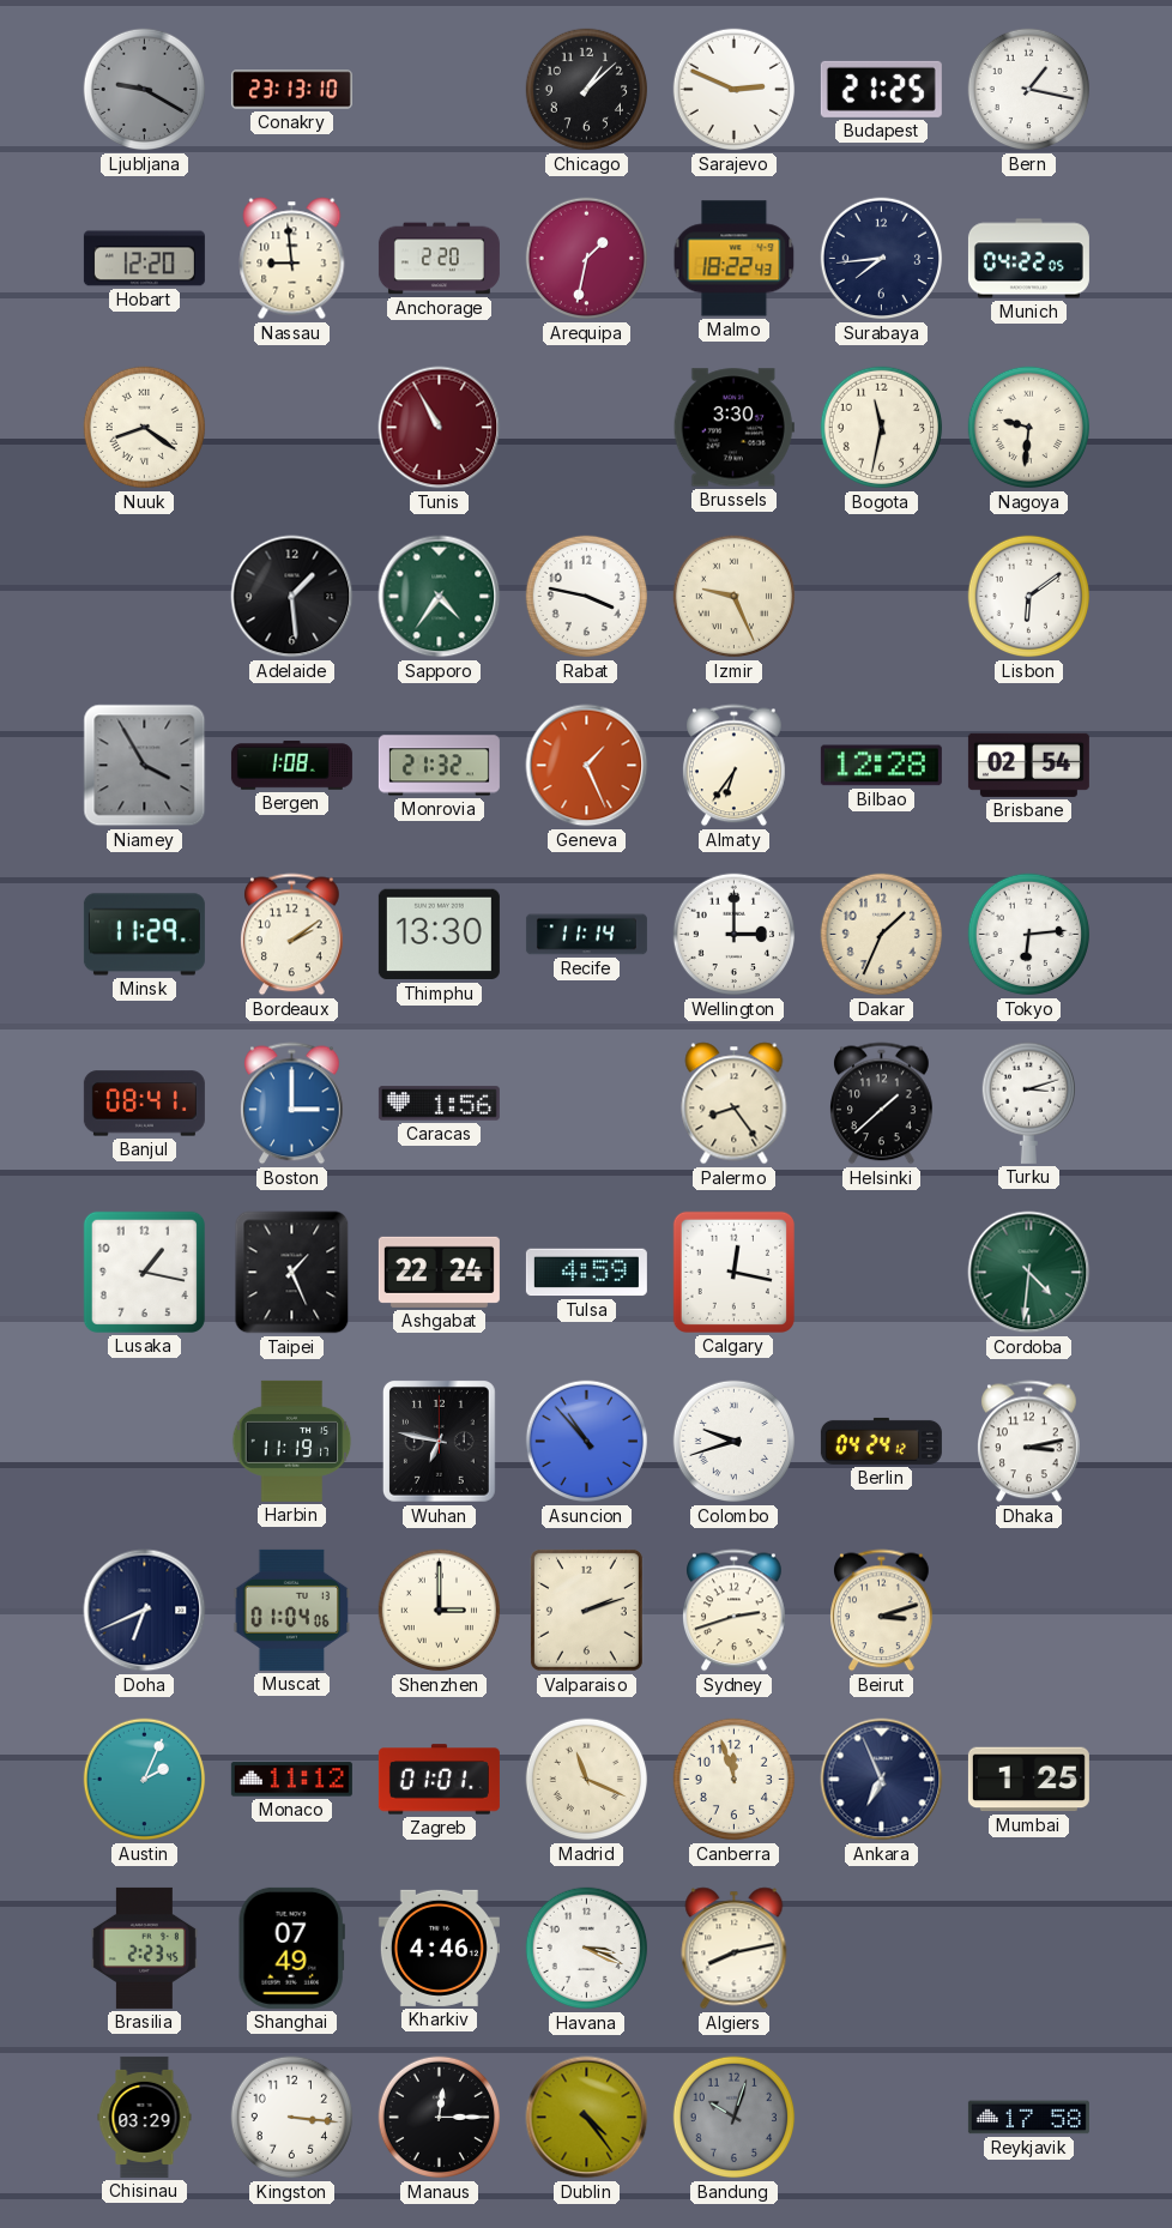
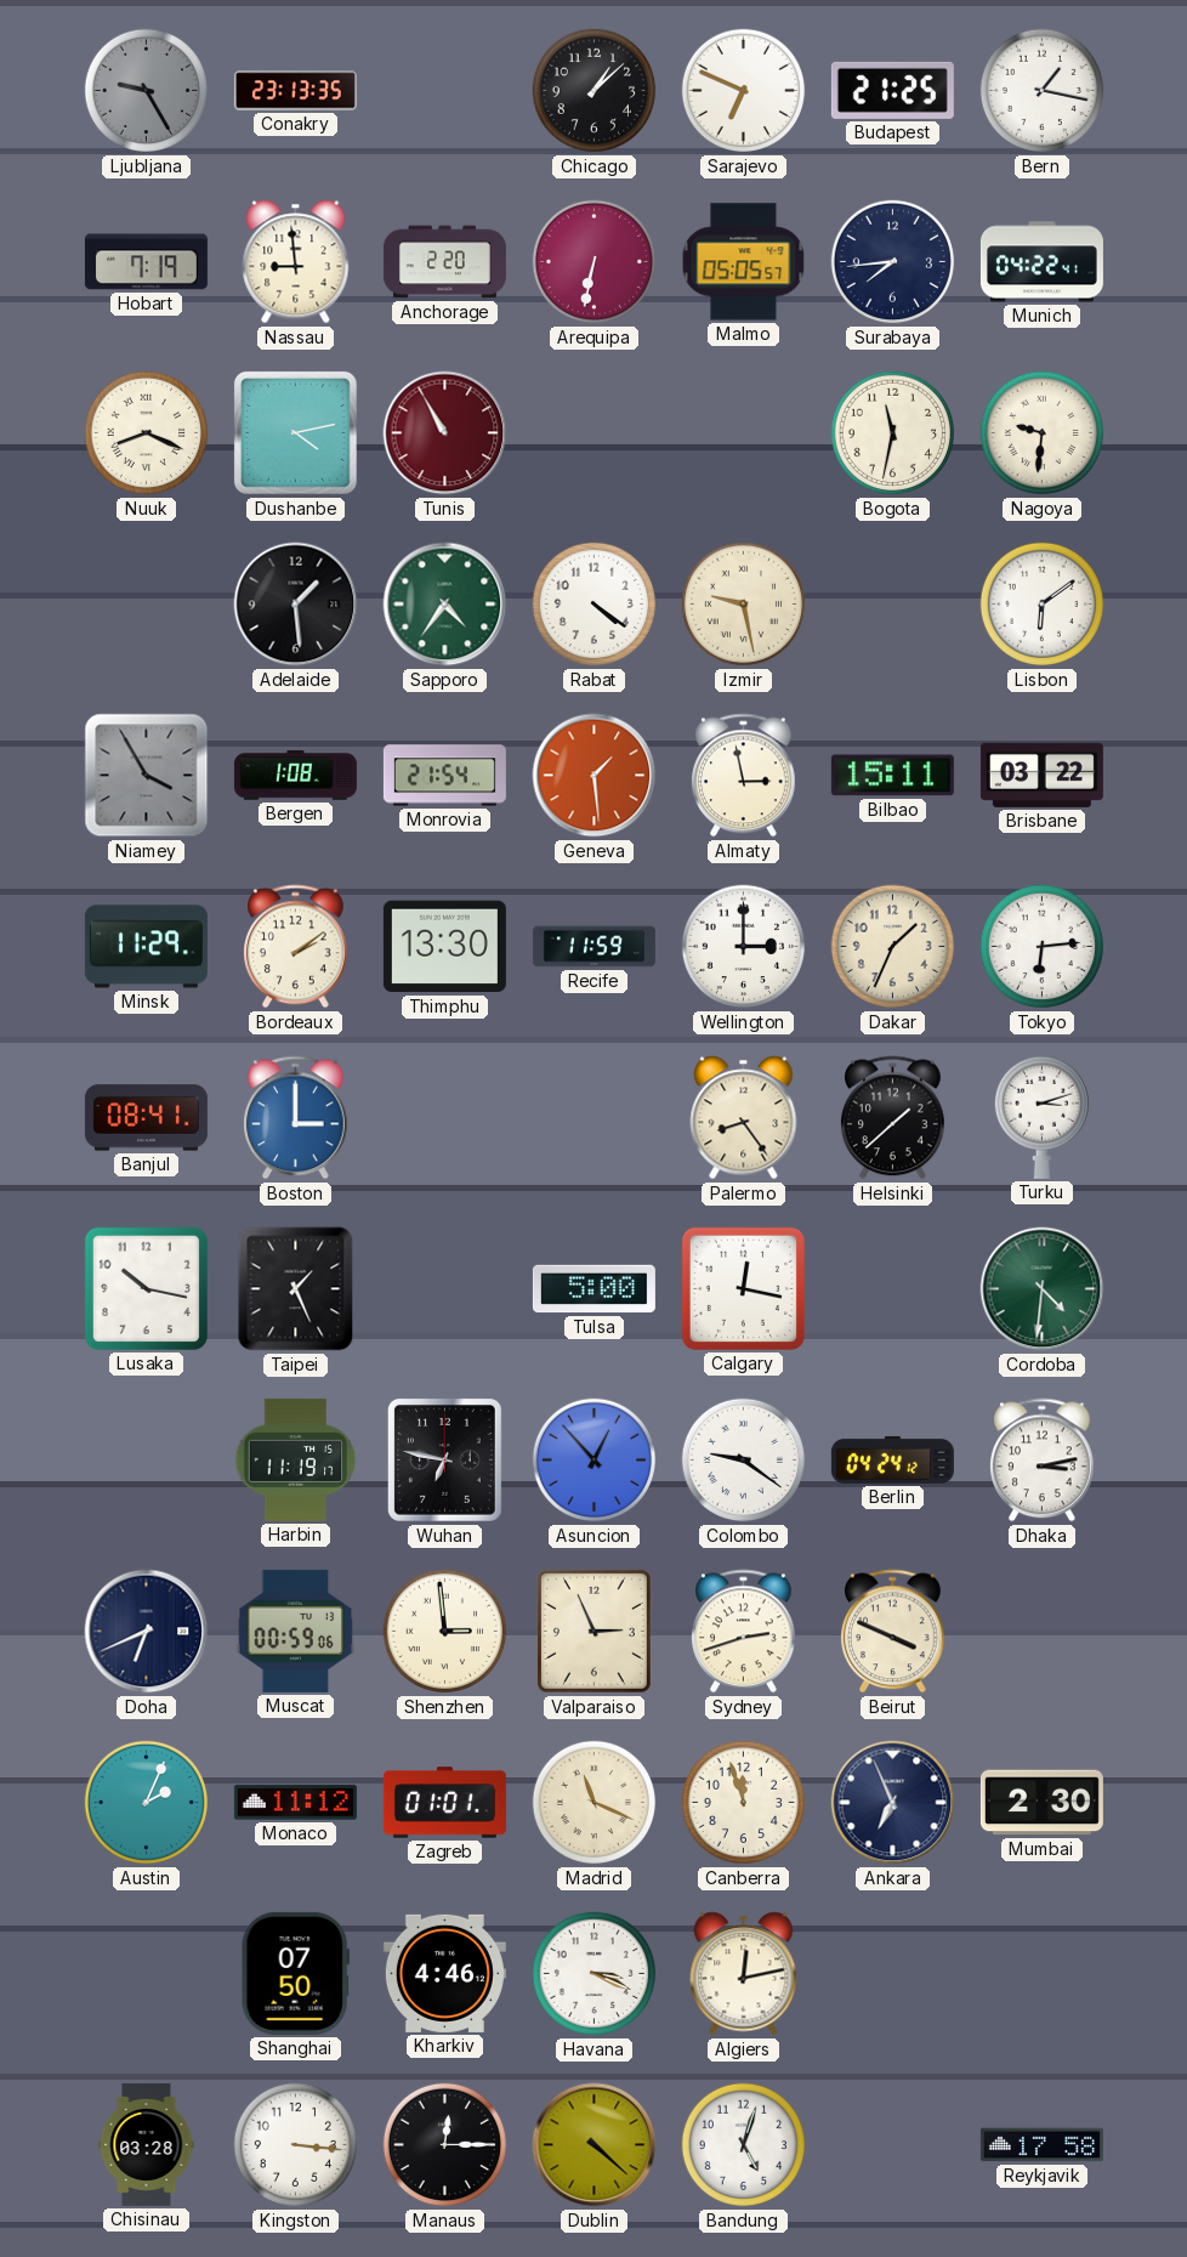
Ljubljana: 9:20 -> 9:25 (147, 91)
Conakry: 23:13:10 -> 23:13:35 (295, 91)
Sarajevo: 2:49 -> 6:49 (744, 91)
Hobart: 12:20 -> 7:19 (146, 262)
Arequipa: 1:32 -> 6:32 (595, 262)
Malmo: 18:22 -> 05:05 (744, 262)
Munich: 04:22:05 -> 04:22:41 (1041, 262)
Nuuk: 8:21 -> 8:19 (147, 433)
Dushanbe: none -> 4:13 (295, 432)
Brussels: 3:30 -> none (733, 428)
Rabat: 3:47 -> 4:21 (595, 605)
Izmir: 9:26 -> 9:28 (744, 605)
Monrovia: 21:32 -> 21:54 (444, 776)
Geneva: 1:26 -> 1:29 (595, 776)
Almaty: 6:36 -> 2:58 (744, 776)
Bilbao: 12:28 -> 15:11 (892, 776)
Brisbane: 02:54 -> 03:22 (1041, 775)
Recife: 11:14 -> 11:59 (593, 947)
Caracas: 1:56 -> none (439, 1104)
Lusaka: 1:17 -> 10:17 (146, 1288)
Ashgabat: 22:24 -> none (439, 1272)
Tulsa: 4:59 -> 5:00 (593, 1289)
Asuncion: 10:53 -> 12:53 (595, 1461)
Colombo: 9:42 -> 9:21 (744, 1461)
Muscat: 01:04 -> 00:59 (296, 1631)
Shenzhen: 3:00 -> 2:59 (445, 1632)
Valparaiso: 2:12 -> 2:56 (593, 1631)
Beirut: 3:12 -> 3:49 (893, 1632)
Mumbai: 1:25 -> 2:30 (1041, 1803)
Brasilia: 2:23 -> none (144, 1948)
Shanghai: 07:49 -> 07:50 (295, 1973)
Algiers: 8:13 -> 12:13 (744, 1974)
Chisinau: 03:29 -> 03:28 (147, 2144)
Dublin: 4:24 -> 4:22 (595, 2145)
Bandung: 10:03 -> 5:03 (744, 2145)
Bandung dial: grey -> white (744, 2145)
